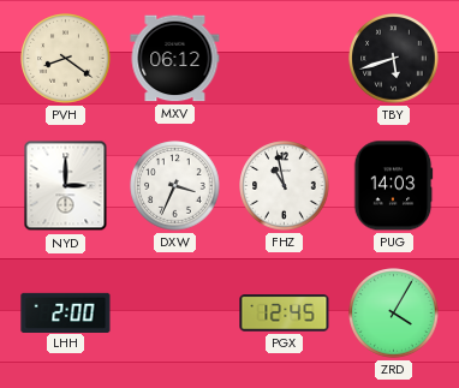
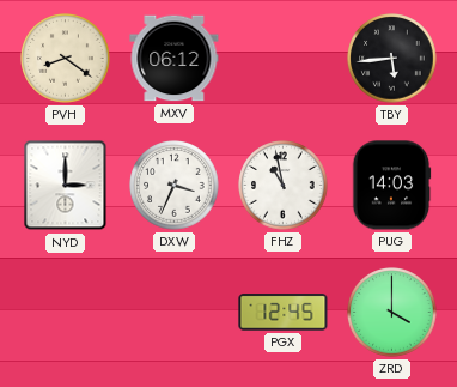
TBY: 5:42 -> 5:44 (392, 59)
LHH: 2:00 -> none (66, 312)
ZRD: 4:05 -> 4:00 (392, 313)
